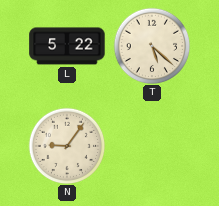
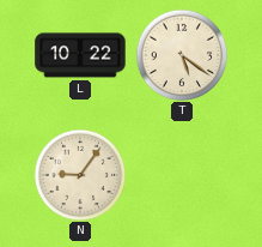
L: 5:22 -> 10:22 (80, 55)
T: 5:22 -> 5:21 (182, 55)
